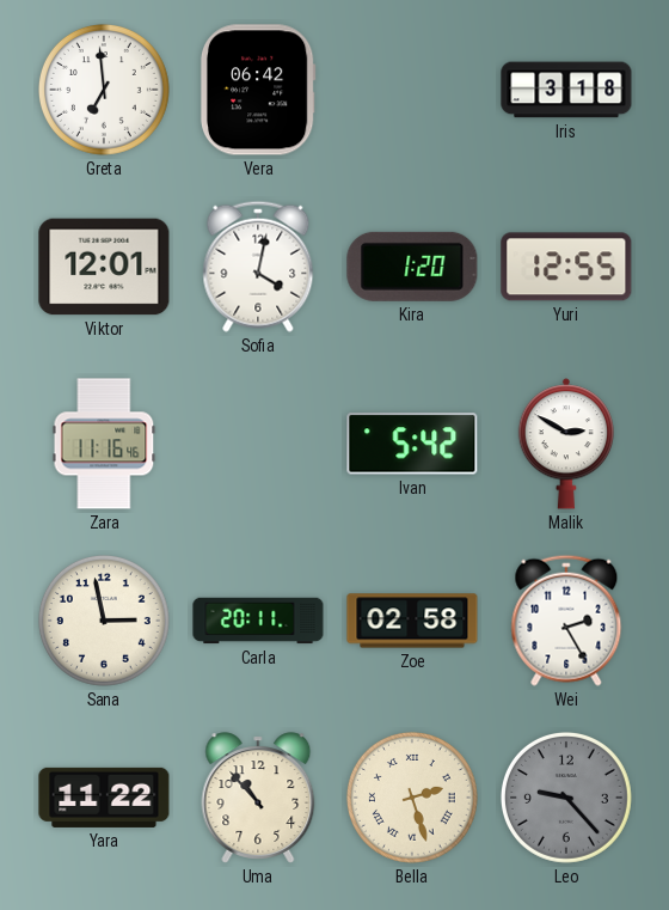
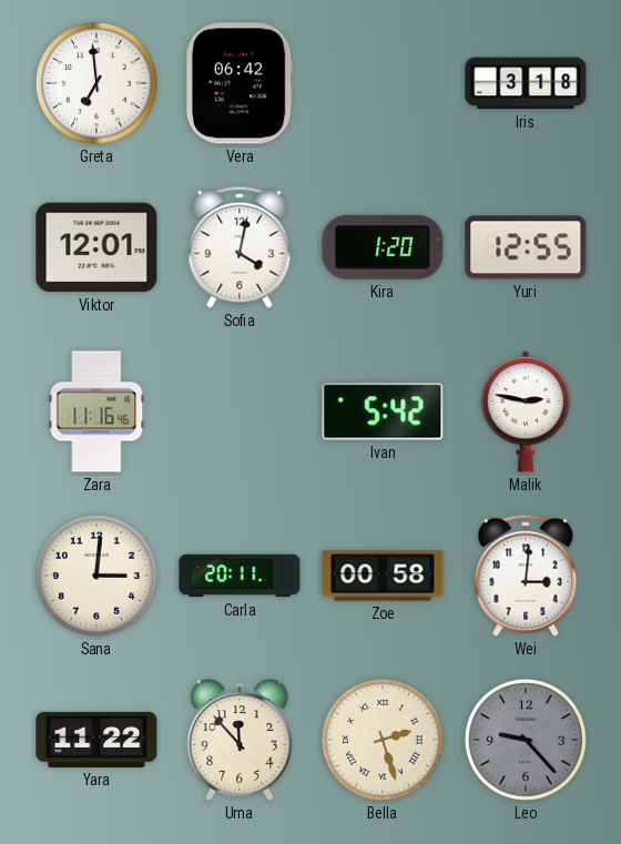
Malik: 2:50 -> 2:47 (526, 411)
Sana: 2:58 -> 3:01 (96, 576)
Zoe: 02:58 -> 00:58 (383, 576)
Wei: 2:25 -> 3:01 (526, 576)
Uma: 10:53 -> 11:53 (240, 740)
